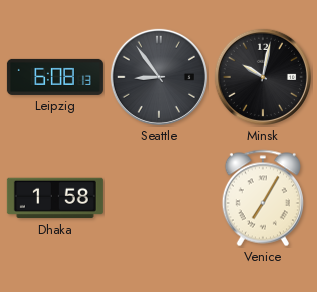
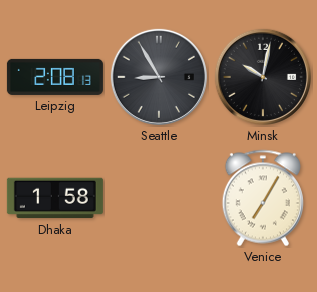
Leipzig: 6:08 -> 2:08 (55, 77)
Seattle: 8:54 -> 8:55 (159, 77)
